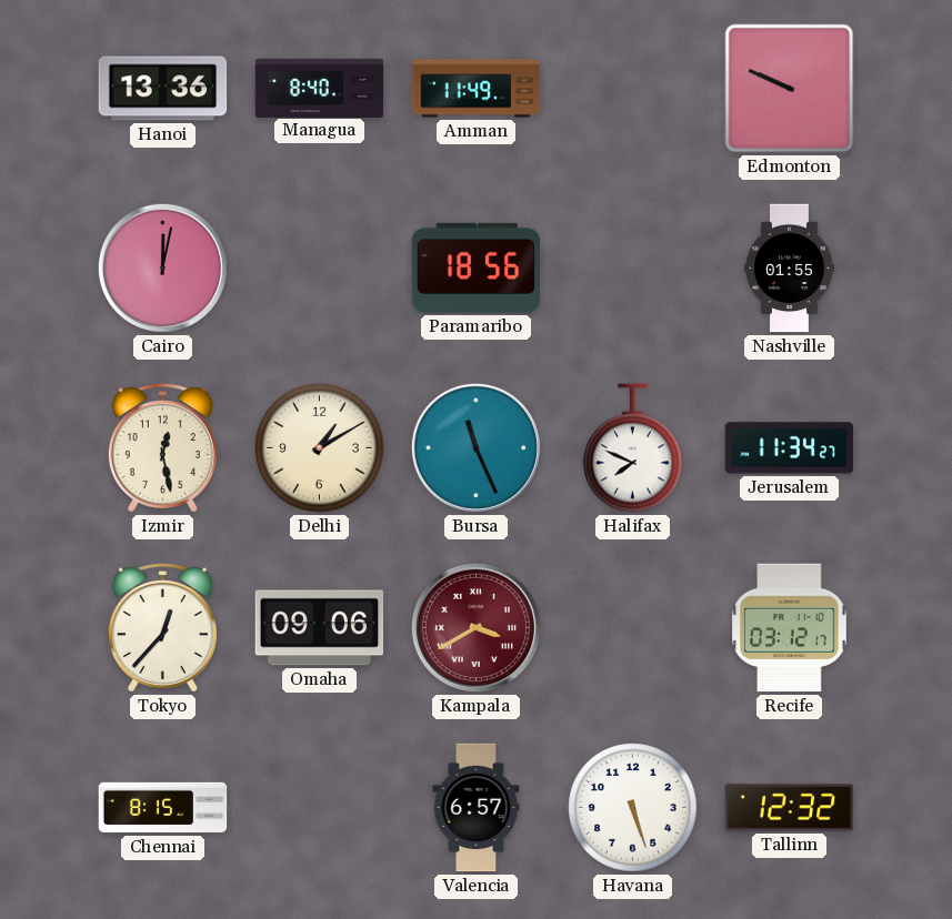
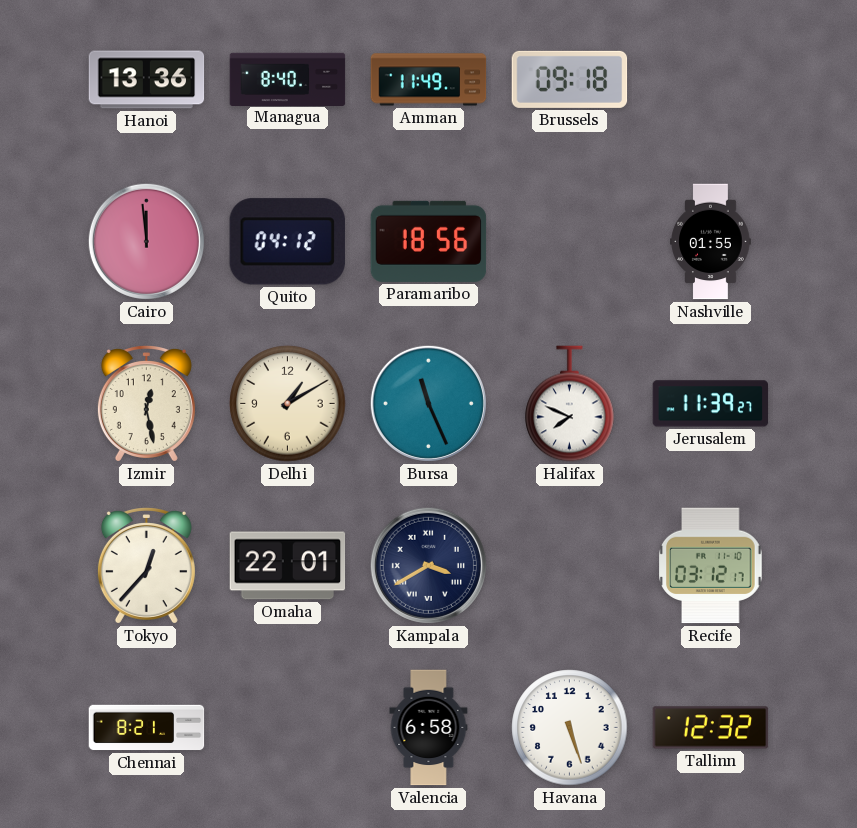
Brussels: none -> 09:18 (570, 79)
Edmonton: 9:49 -> none (790, 89)
Cairo: 12:02 -> 11:59 (146, 241)
Quito: none -> 04:12 (287, 242)
Jerusalem: 11:34 -> 11:39 (711, 404)
Omaha: 09:06 -> 22:01 (288, 566)
Kampala dial: burgundy -> navy (428, 565)
Chennai: 8:15 -> 8:21 (147, 728)
Valencia: 6:57 -> 6:58 (429, 728)
